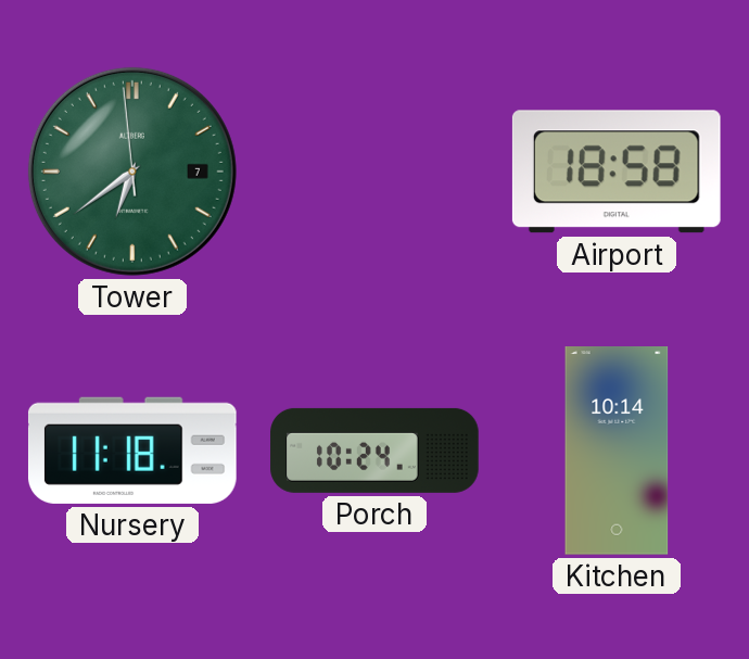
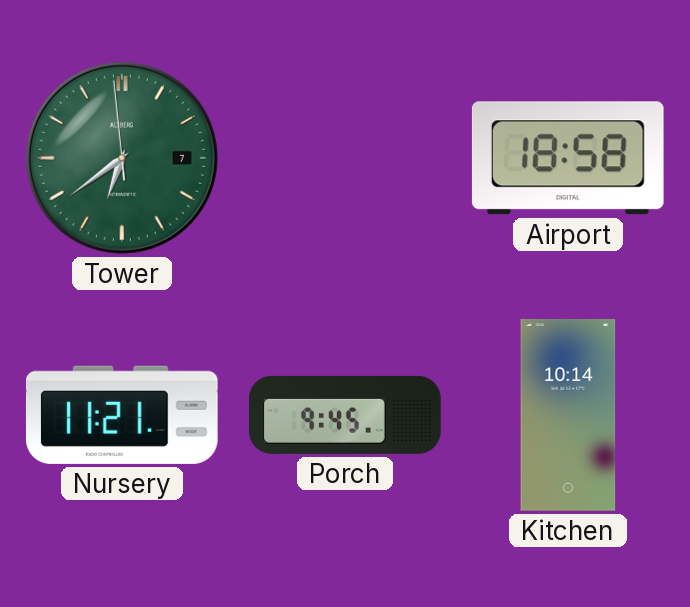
Nursery: 11:18 -> 11:21 (122, 415)
Porch: 10:24 -> 9:45 (345, 415)
